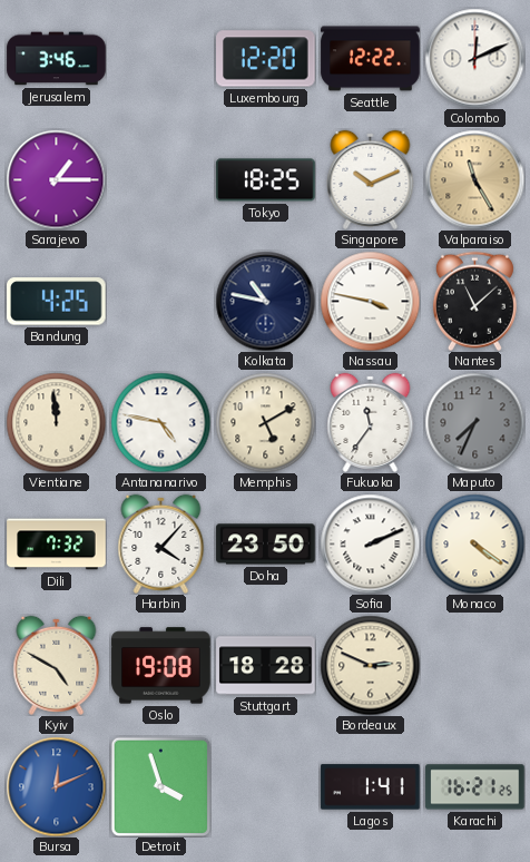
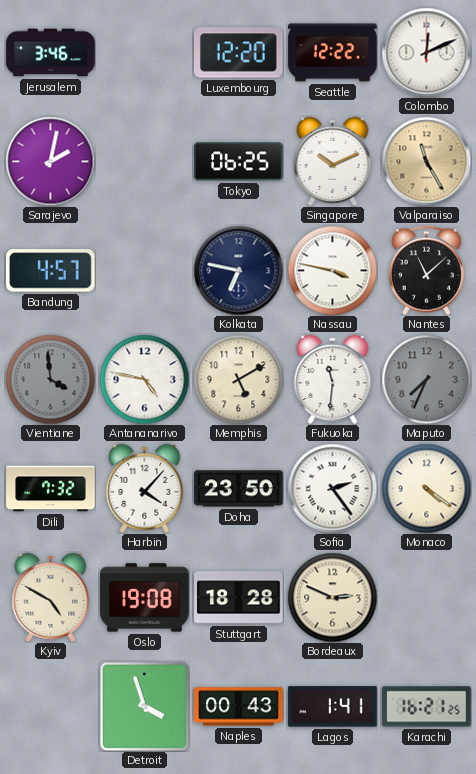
Sarajevo: 1:15 -> 2:02 (50, 161)
Tokyo: 18:25 -> 06:25 (239, 162)
Bandung: 4:25 -> 4:57 (51, 271)
Kolkata: 10:47 -> 6:47 (238, 270)
Vientiane: 11:59 -> 3:59 (50, 379)
Vientiane dial: cream -> grey (50, 379)
Fukuoka: 11:36 -> 11:31 (333, 379)
Sofia: 2:11 -> 2:24 (332, 488)
Bursa: 12:11 -> none (56, 786)
Naples: none -> 00:43 (239, 707)
